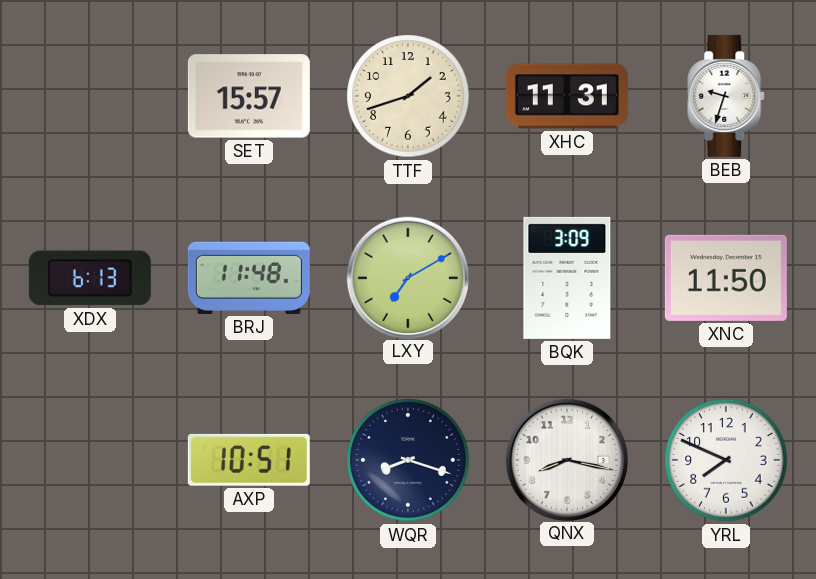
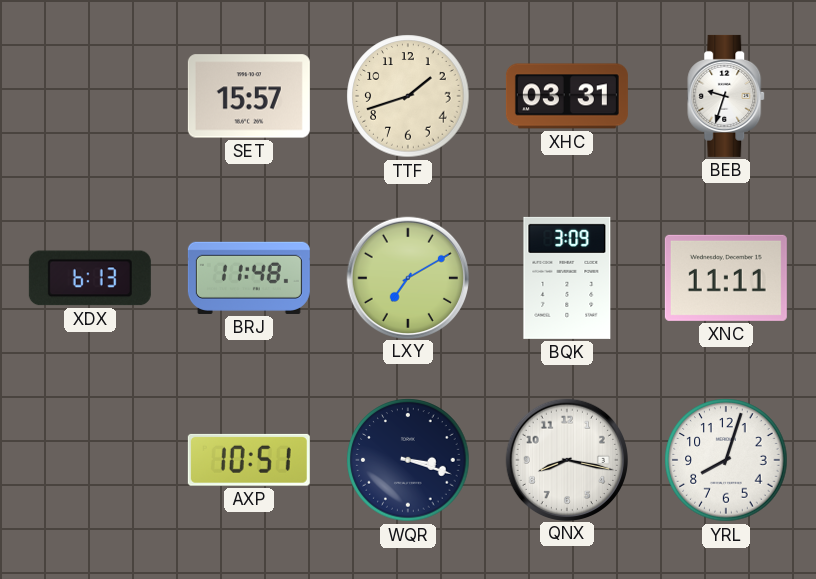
XHC: 11:31 -> 03:31 (567, 96)
XNC: 11:50 -> 11:11 (726, 278)
WQR: 8:18 -> 3:18 (408, 460)
YRL: 7:49 -> 8:03 (726, 460)
